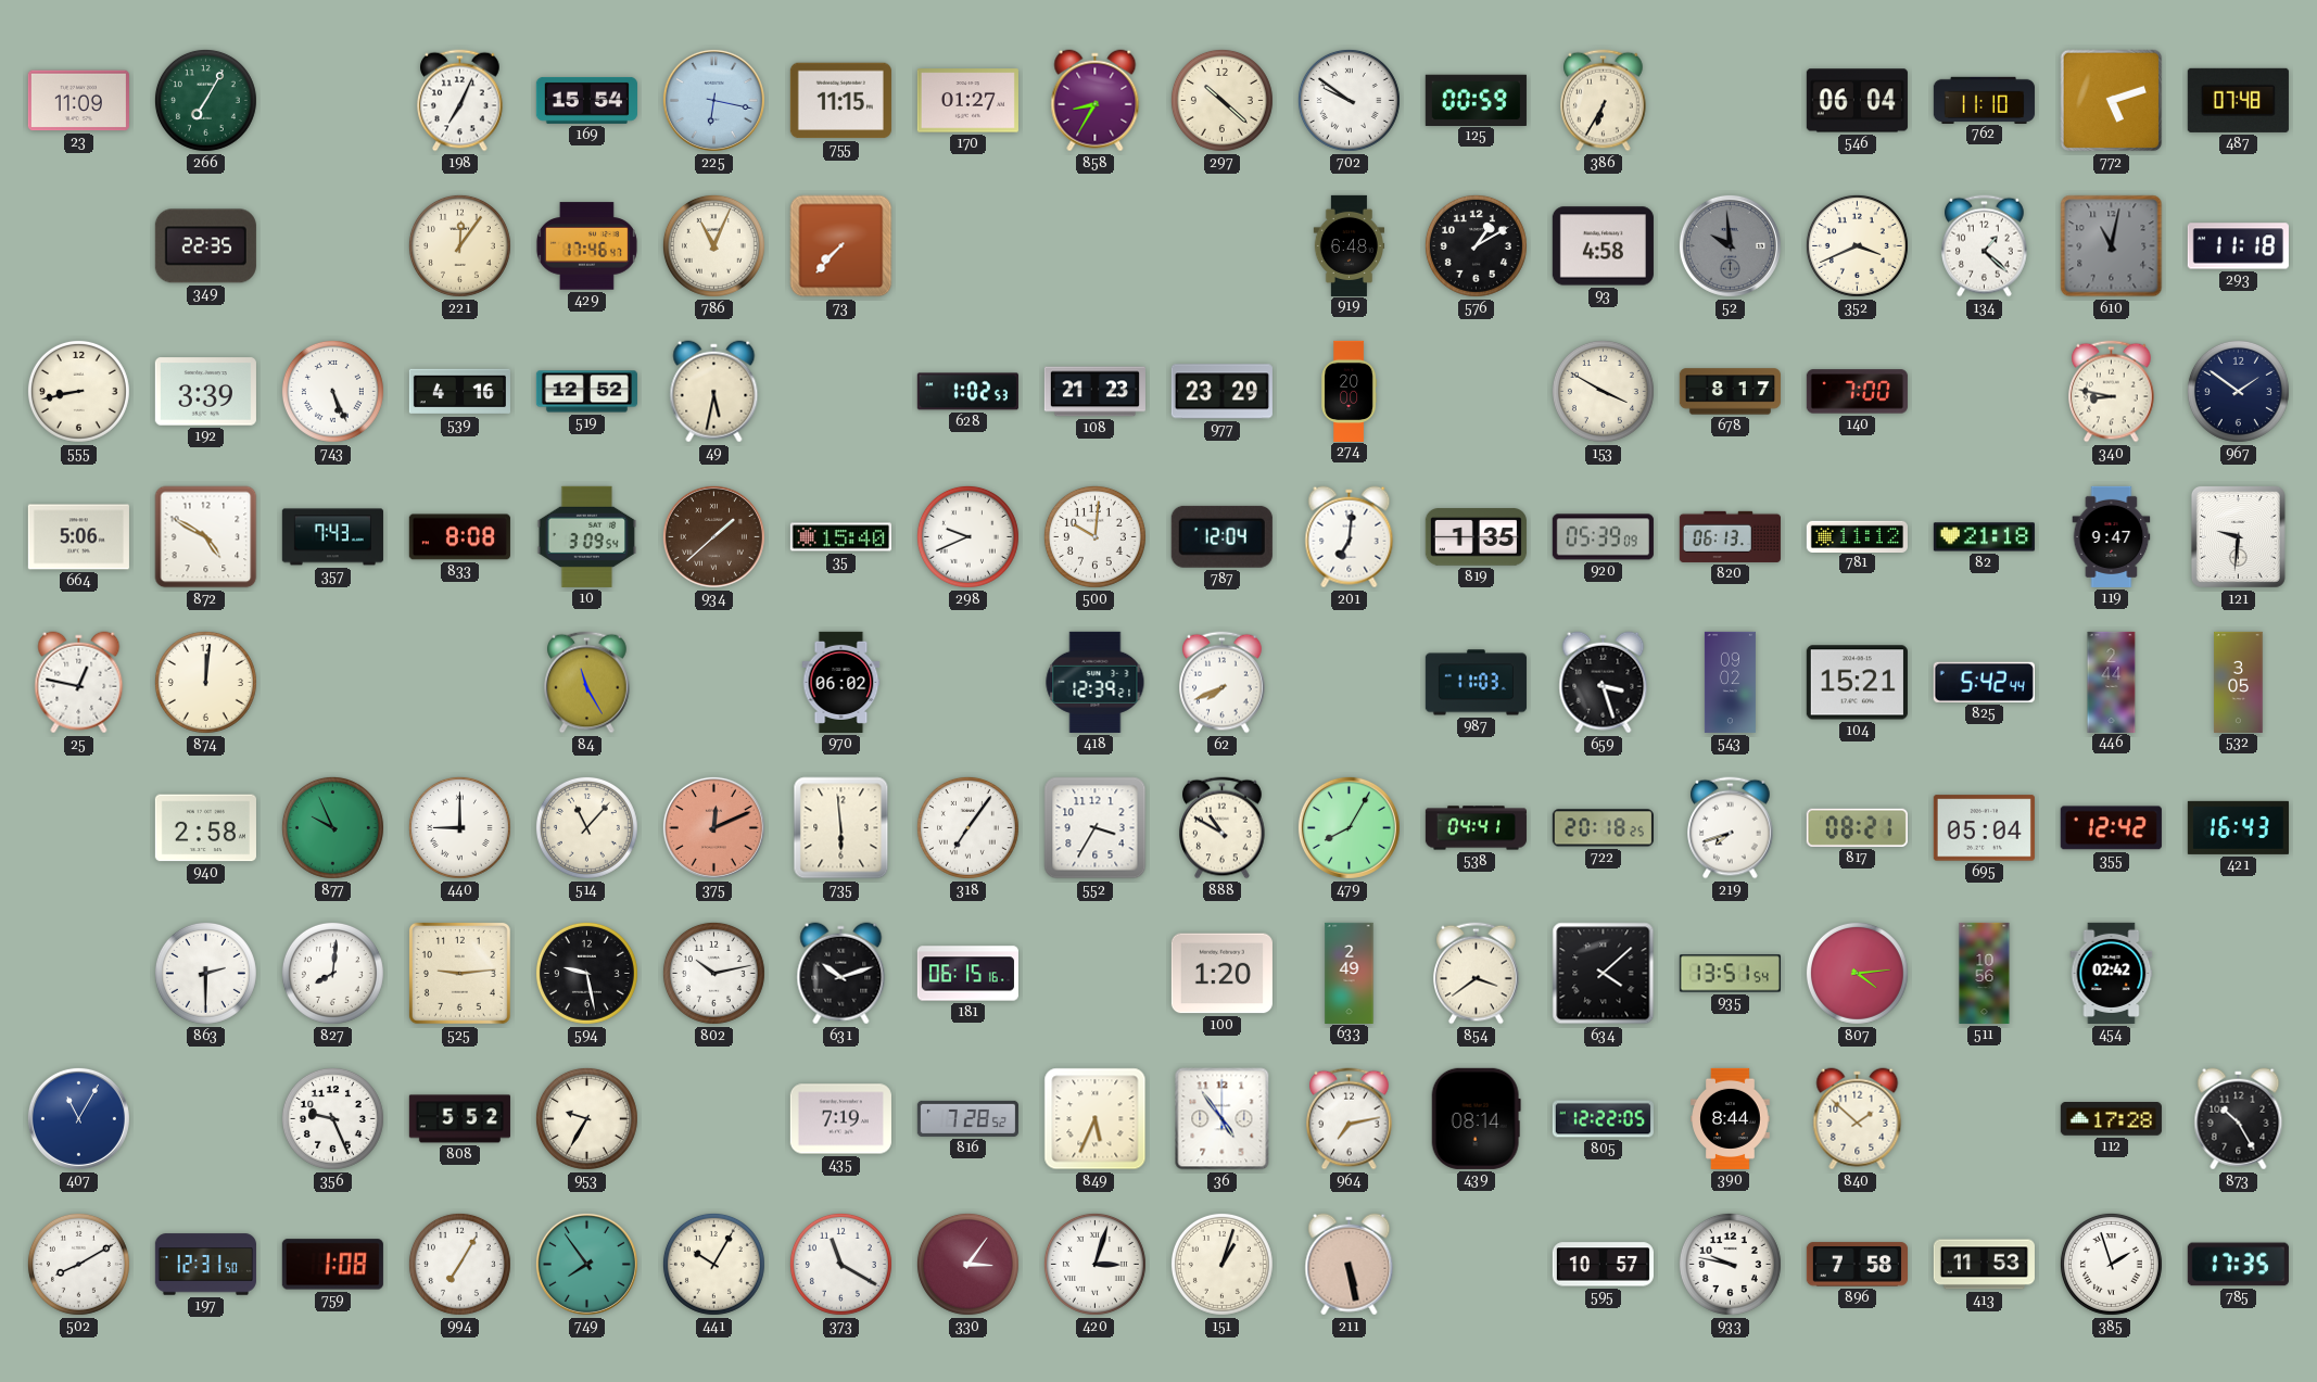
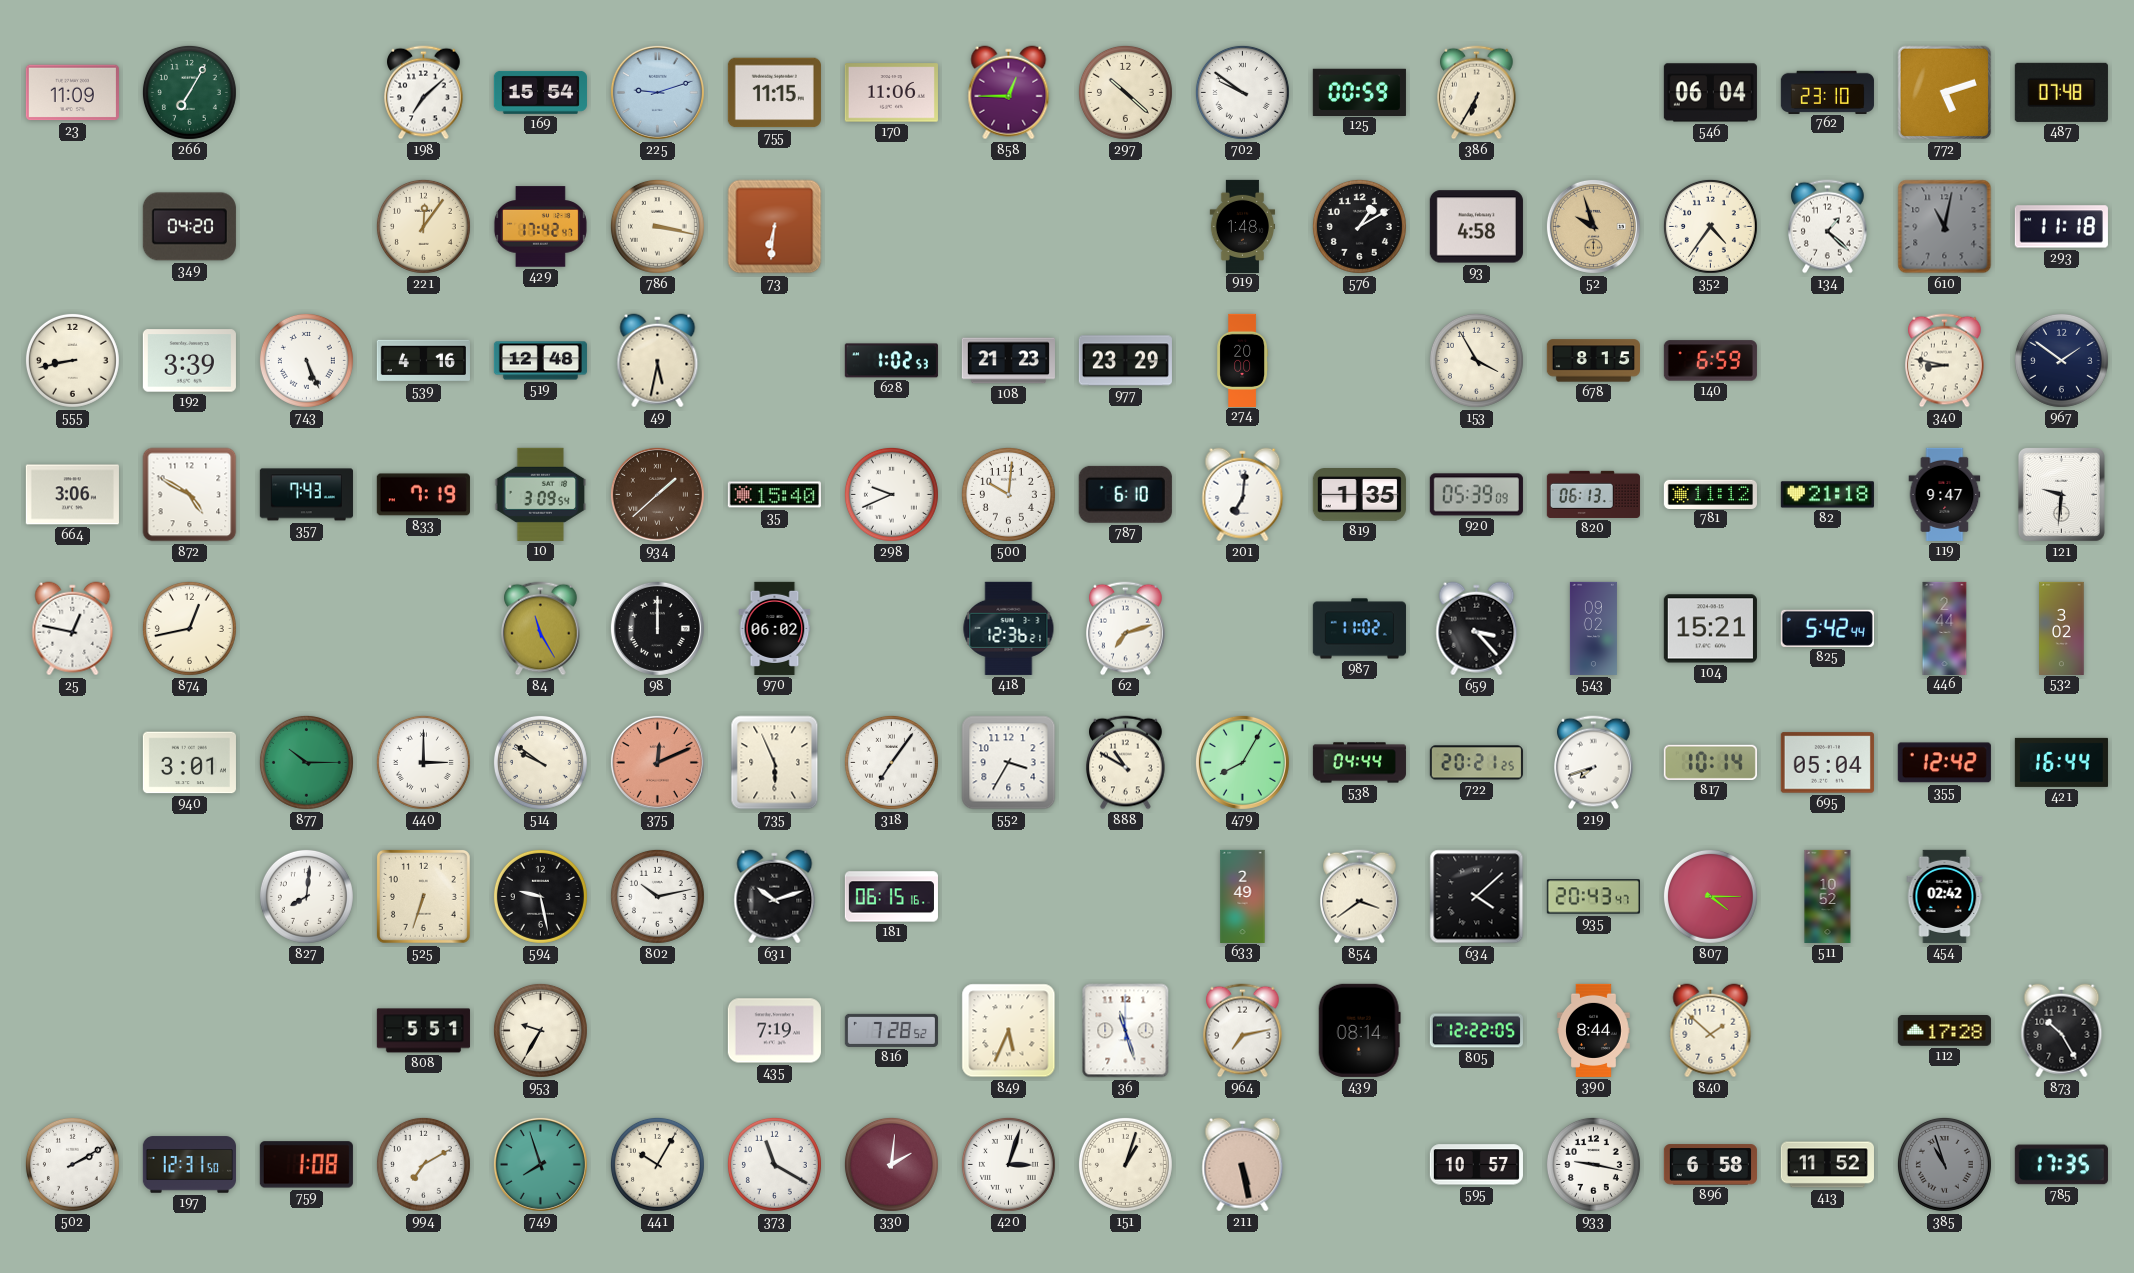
198: 7:04 -> 7:08 (424, 93)
225: 6:17 -> 9:12 (657, 92)
170: 01:27 -> 11:06 (891, 93)
858: 8:35 -> 12:45 (1009, 93)
762: 11:10 -> 23:10 (1827, 92)
349: 22:35 -> 04:20 (189, 227)
429: 17:46 -> 17:42 (540, 227)
786: 11:04 -> 3:17 (657, 226)
73: 7:37 -> 6:31 (775, 227)
919: 6:48 -> 1:48 (1243, 226)
52: 9:59 -> 9:57 (1593, 226)
52 dial: grey -> champagne (1593, 226)
352: 3:41 -> 4:36 (1710, 226)
519: 12:52 -> 12:48 (540, 361)
153: 3:50 -> 3:55 (1476, 360)
678: 8:17 -> 8:15 (1593, 361)
140: 7:00 -> 6:59 (1710, 361)
664: 5:06 -> 3:06 (72, 495)
833: 8:08 -> 7:19 (423, 495)
787: 12:04 -> 6:10 (1125, 494)
874: 12:01 -> 12:43 (189, 628)
98: none -> 12:00 (657, 628)
418: 12:39 -> 12:36 (1009, 628)
62: 7:41 -> 7:12 (1126, 629)
987: 11:03 -> 11:02 (1359, 629)
659: 3:27 -> 3:23 (1477, 629)
532: 3:05 -> 3:02 (2062, 628)
940: 2:58 -> 3:01 (189, 763)
877: 9:56 -> 10:15 (306, 762)
440: 9:00 -> 3:00 (423, 762)
514: 11:07 -> 9:51 (540, 762)
735: 5:59 -> 5:56 (775, 763)
538: 04:41 -> 04:44 (1359, 763)
722: 20:18 -> 20:21 (1476, 763)
817: 08:21 -> 10:14 (1710, 762)
421: 16:43 -> 16:44 (2061, 762)
863: 2:30 -> none (205, 973)
525: 9:14 -> 6:33 (423, 896)
100: 1:20 -> none (1221, 974)
935: 13:51 -> 20:43 (1593, 897)
807: 4:14 -> 4:15 (1710, 896)
511: 10:56 -> 10:52 (1828, 896)
407: 11:05 -> none (78, 1118)
356: 9:26 -> none (332, 1118)
808: 5:52 -> 5:51 (423, 1031)
36: 4:54 -> 11:27 (1126, 1031)
502: 8:10 -> 2:10 (72, 1164)
994: 7:05 -> 7:10 (423, 1164)
749: 7:54 -> 7:57 (540, 1164)
330: 3:06 -> 2:01 (891, 1164)
933: 9:47 -> 9:17 (1593, 1164)
896: 7:58 -> 6:58 (1710, 1165)
413: 11:53 -> 11:52 (1827, 1165)
385: 1:57 -> 10:57 (1944, 1164)
385 dial: white -> grey (1944, 1164)
